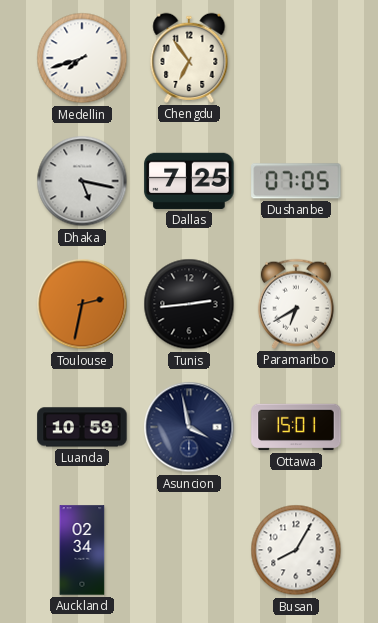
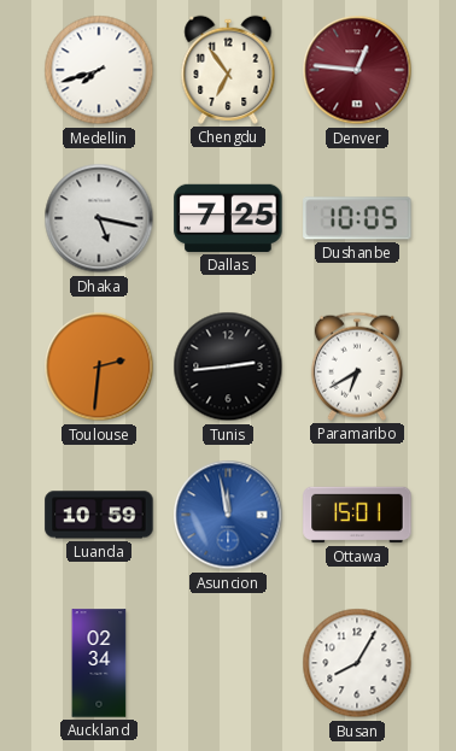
Denver: none -> 12:46 (357, 70)
Dushanbe: 07:05 -> 10:05 (357, 218)
Toulouse: 2:32 -> 2:31 (99, 366)
Asuncion: 3:58 -> 11:58 (228, 515)
Asuncion dial: navy -> blue (228, 515)
